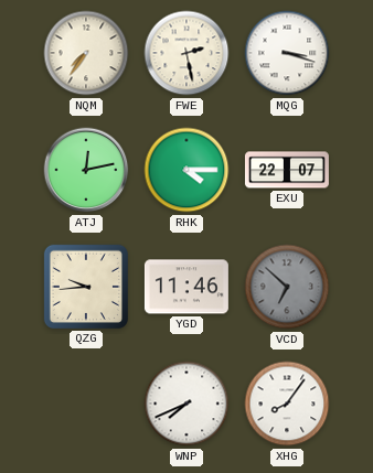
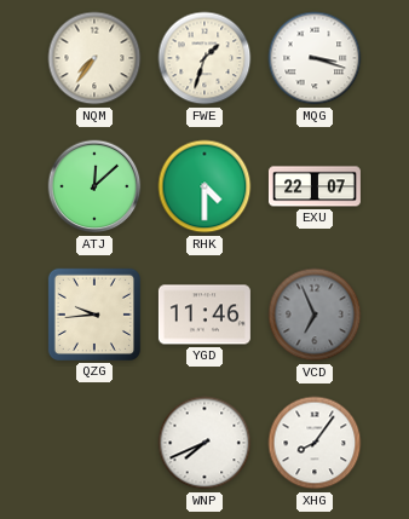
FWE: 2:28 -> 1:33 (204, 58)
ATJ: 12:13 -> 12:08 (94, 186)
RHK: 4:15 -> 4:30 (204, 186)
VCD: 6:52 -> 6:56 (315, 315)
